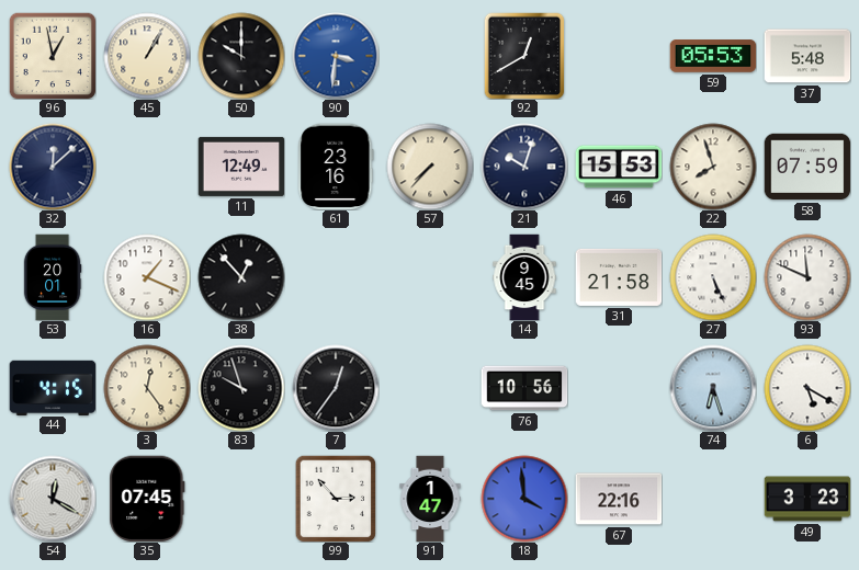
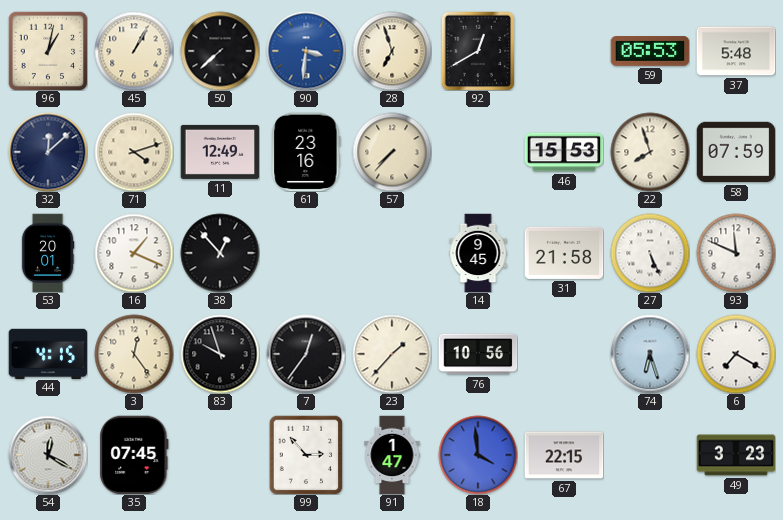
96: 12:58 -> 1:02 (48, 51)
50: 10:00 -> 7:38 (220, 51)
28: none -> 6:57 (392, 51)
71: none -> 4:12 (134, 152)
21: 10:03 -> none (524, 167)
23: none -> 1:37 (392, 354)
6: 5:20 -> 7:20 (736, 354)
67: 22:16 -> 22:15 (564, 455)
